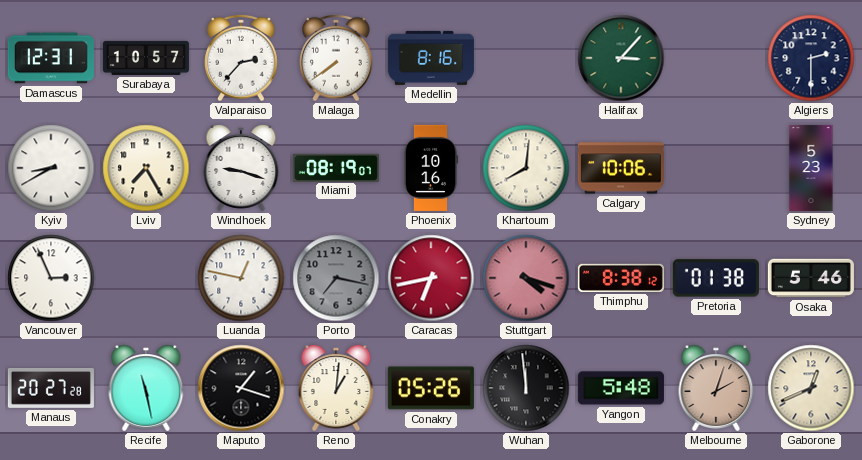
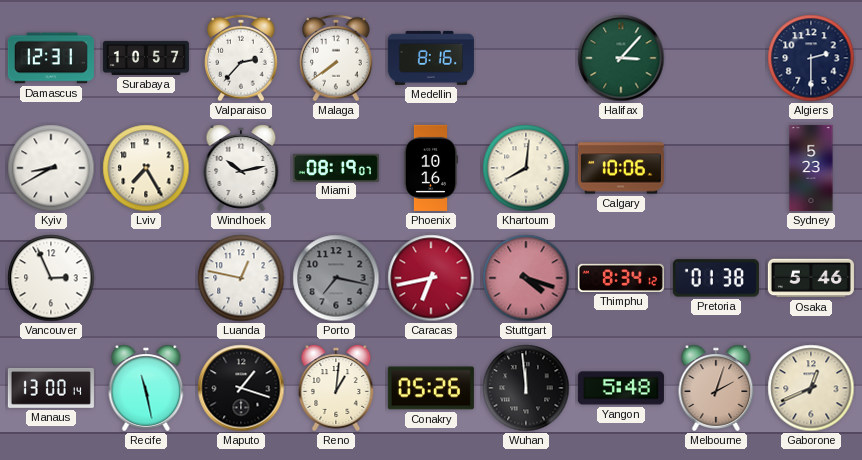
Windhoek: 9:18 -> 10:13 (241, 168)
Thimphu: 8:38 -> 8:34 (621, 278)
Manaus: 20:27 -> 13:00 (51, 388)
